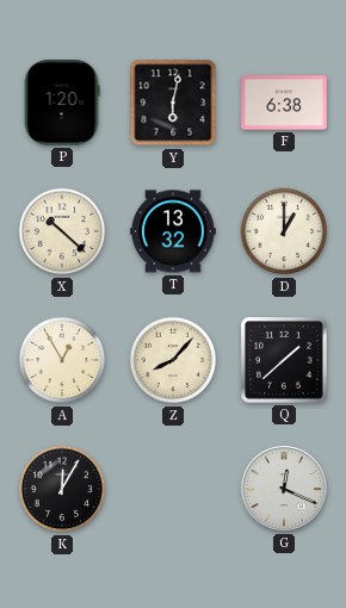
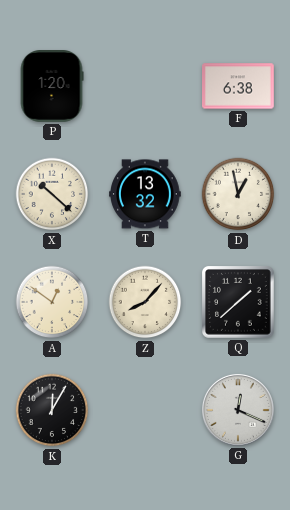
Y: 6:02 -> none (173, 103)
D: 1:00 -> 12:58 (238, 194)
A: 12:55 -> 12:51 (52, 302)
